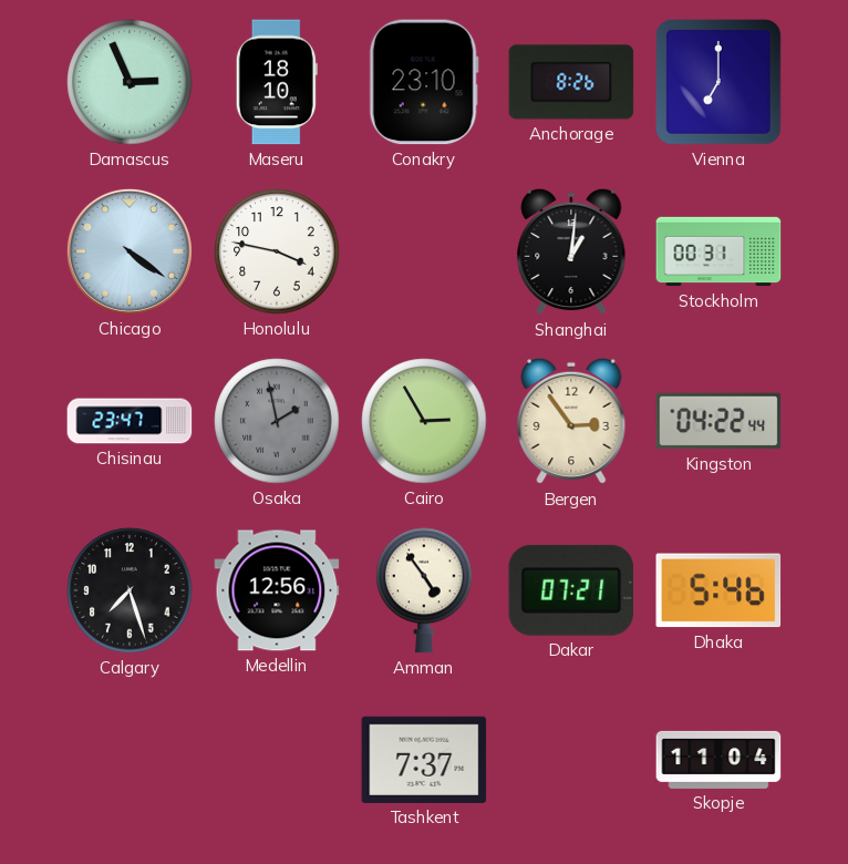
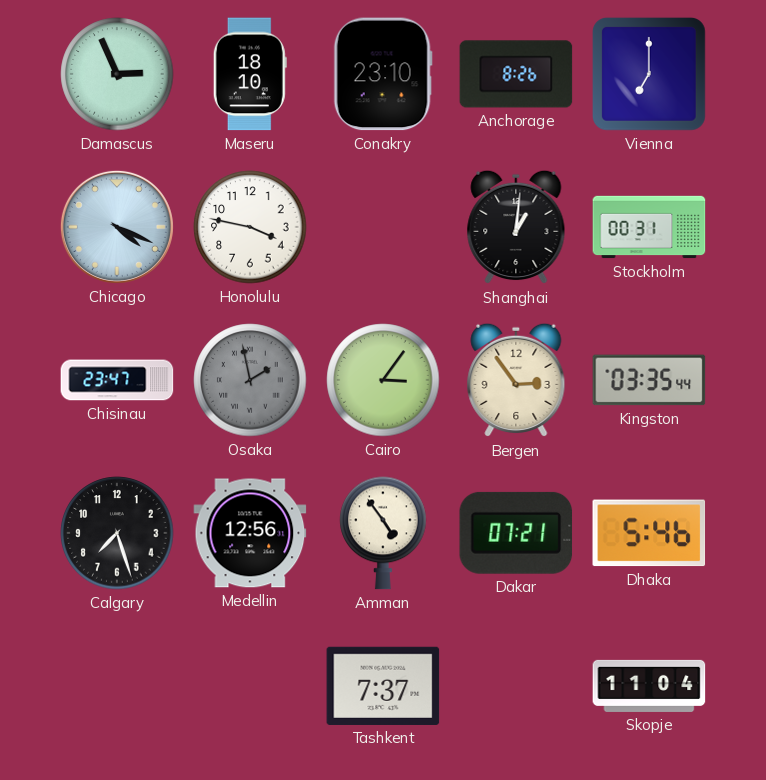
Chicago: 4:21 -> 4:19 (117, 227)
Cairo: 2:55 -> 3:06 (383, 380)
Kingston: 04:22 -> 03:35 (649, 380)
